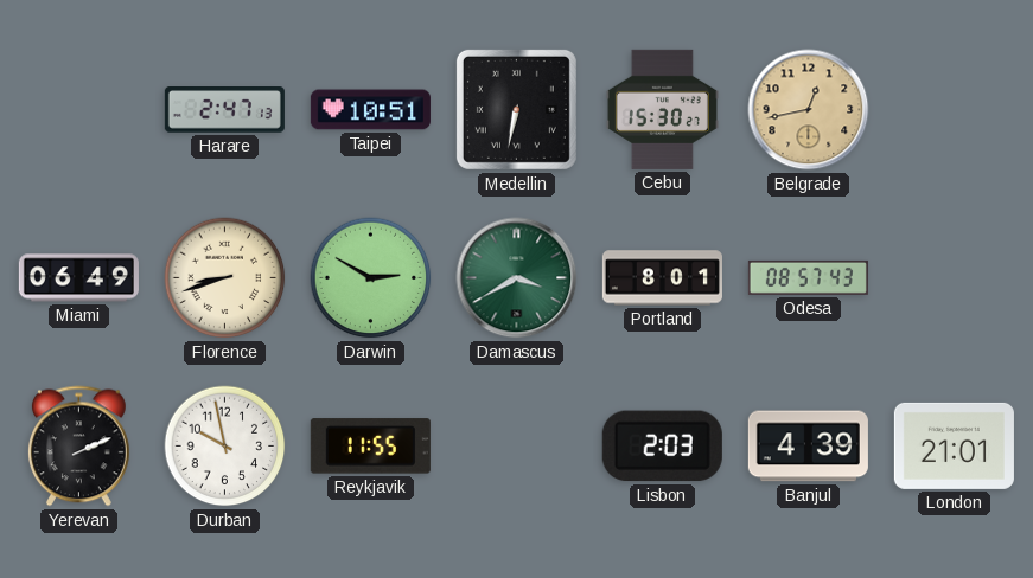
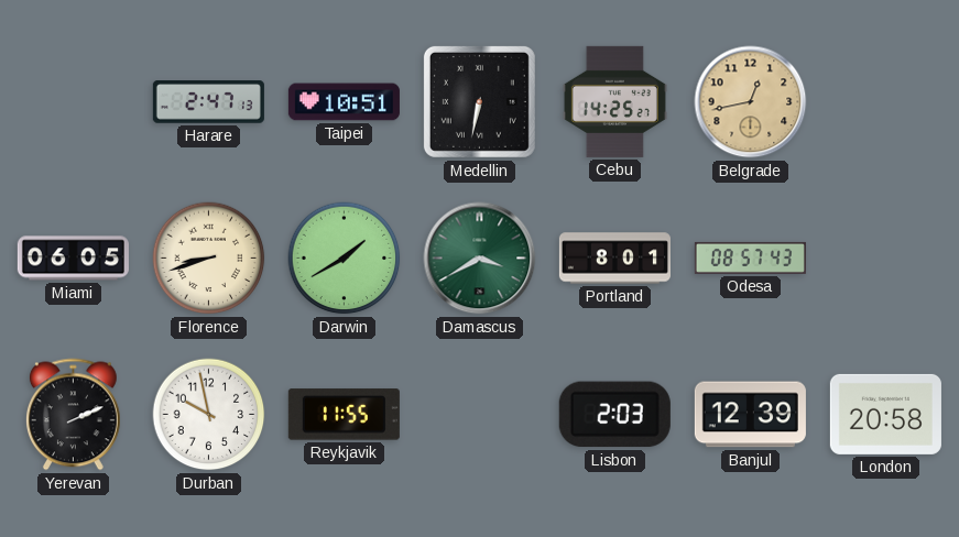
Cebu: 15:30 -> 14:25 (614, 101)
Miami: 06:49 -> 06:05 (73, 259)
Darwin: 2:50 -> 1:40 (345, 259)
Banjul: 4:39 -> 12:39 (750, 415)
London: 21:01 -> 20:58 (885, 414)
